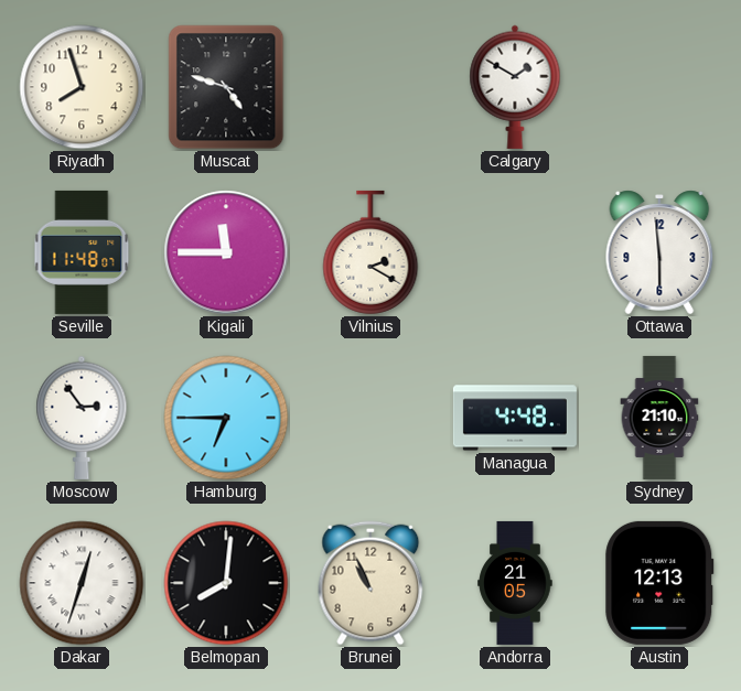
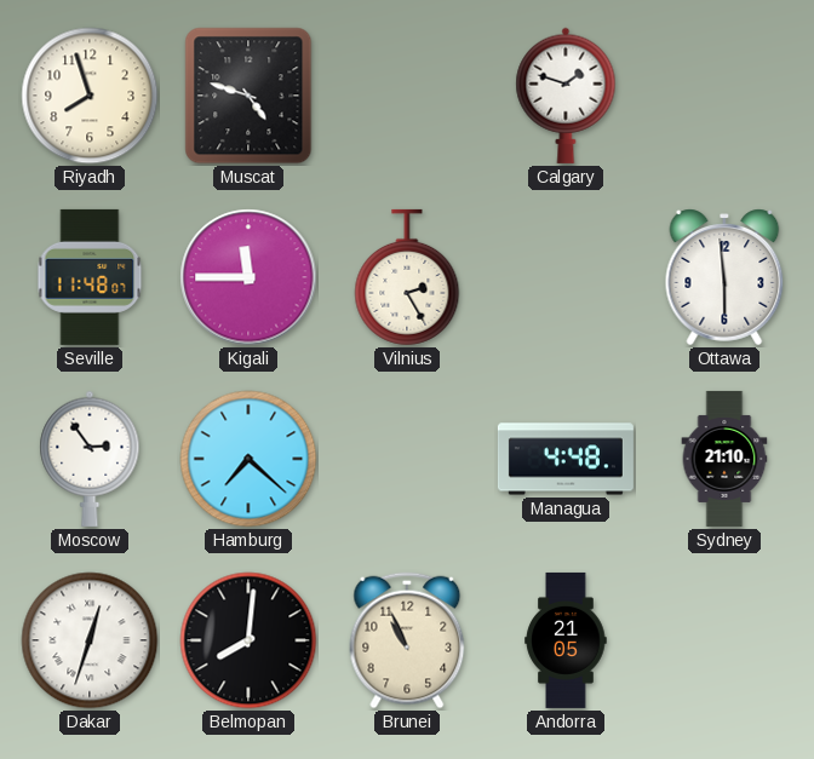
Calgary: 1:50 -> 1:48 (566, 96)
Vilnius: 2:20 -> 2:25 (407, 277)
Hamburg: 6:45 -> 7:22 (248, 459)
Austin: 12:13 -> none (659, 583)
